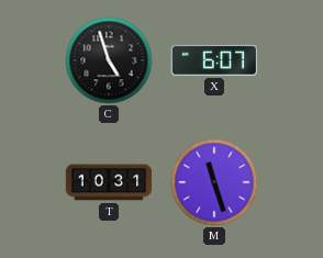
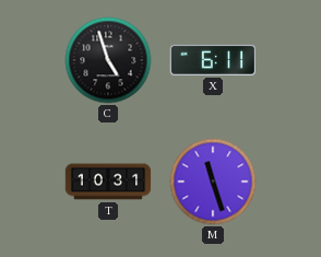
X: 6:07 -> 6:11 (212, 60)
